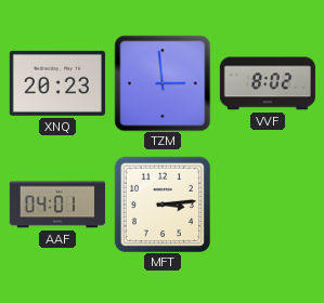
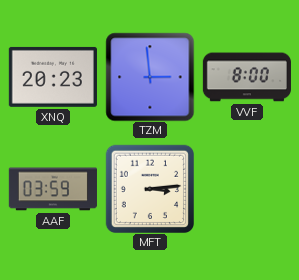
VVF: 8:02 -> 8:00 (247, 77)
AAF: 04:01 -> 03:59 (53, 189)
